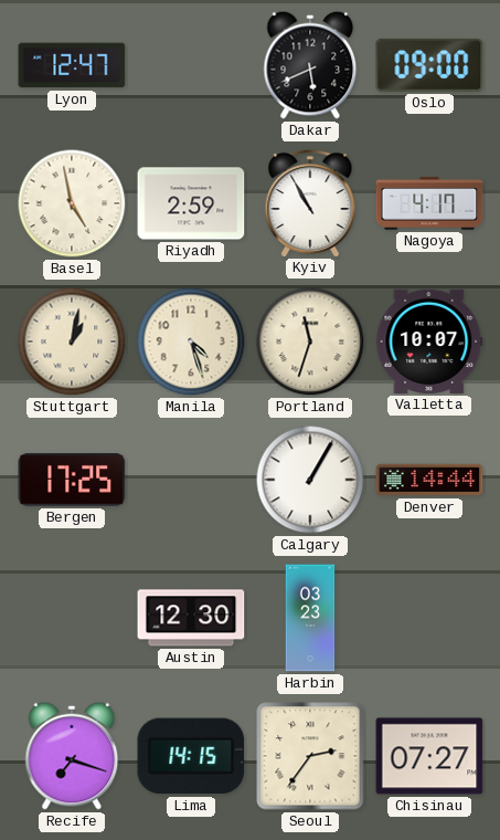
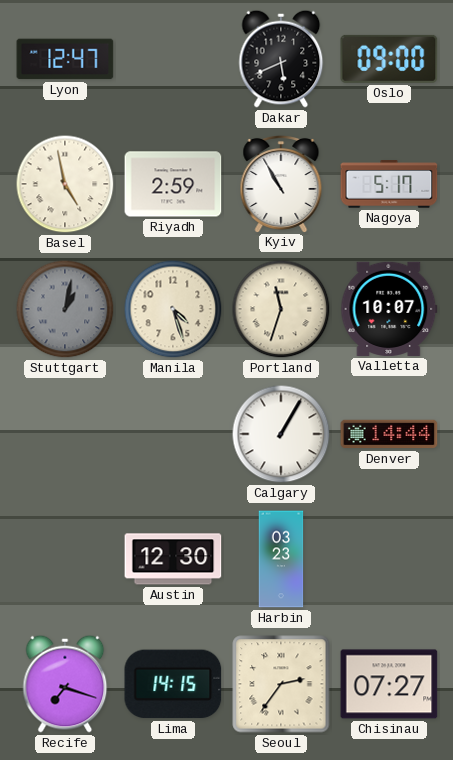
Nagoya: 4:17 -> 5:17 (389, 184)
Stuttgart dial: cream -> grey (65, 309)
Bergen: 17:25 -> none (72, 481)
